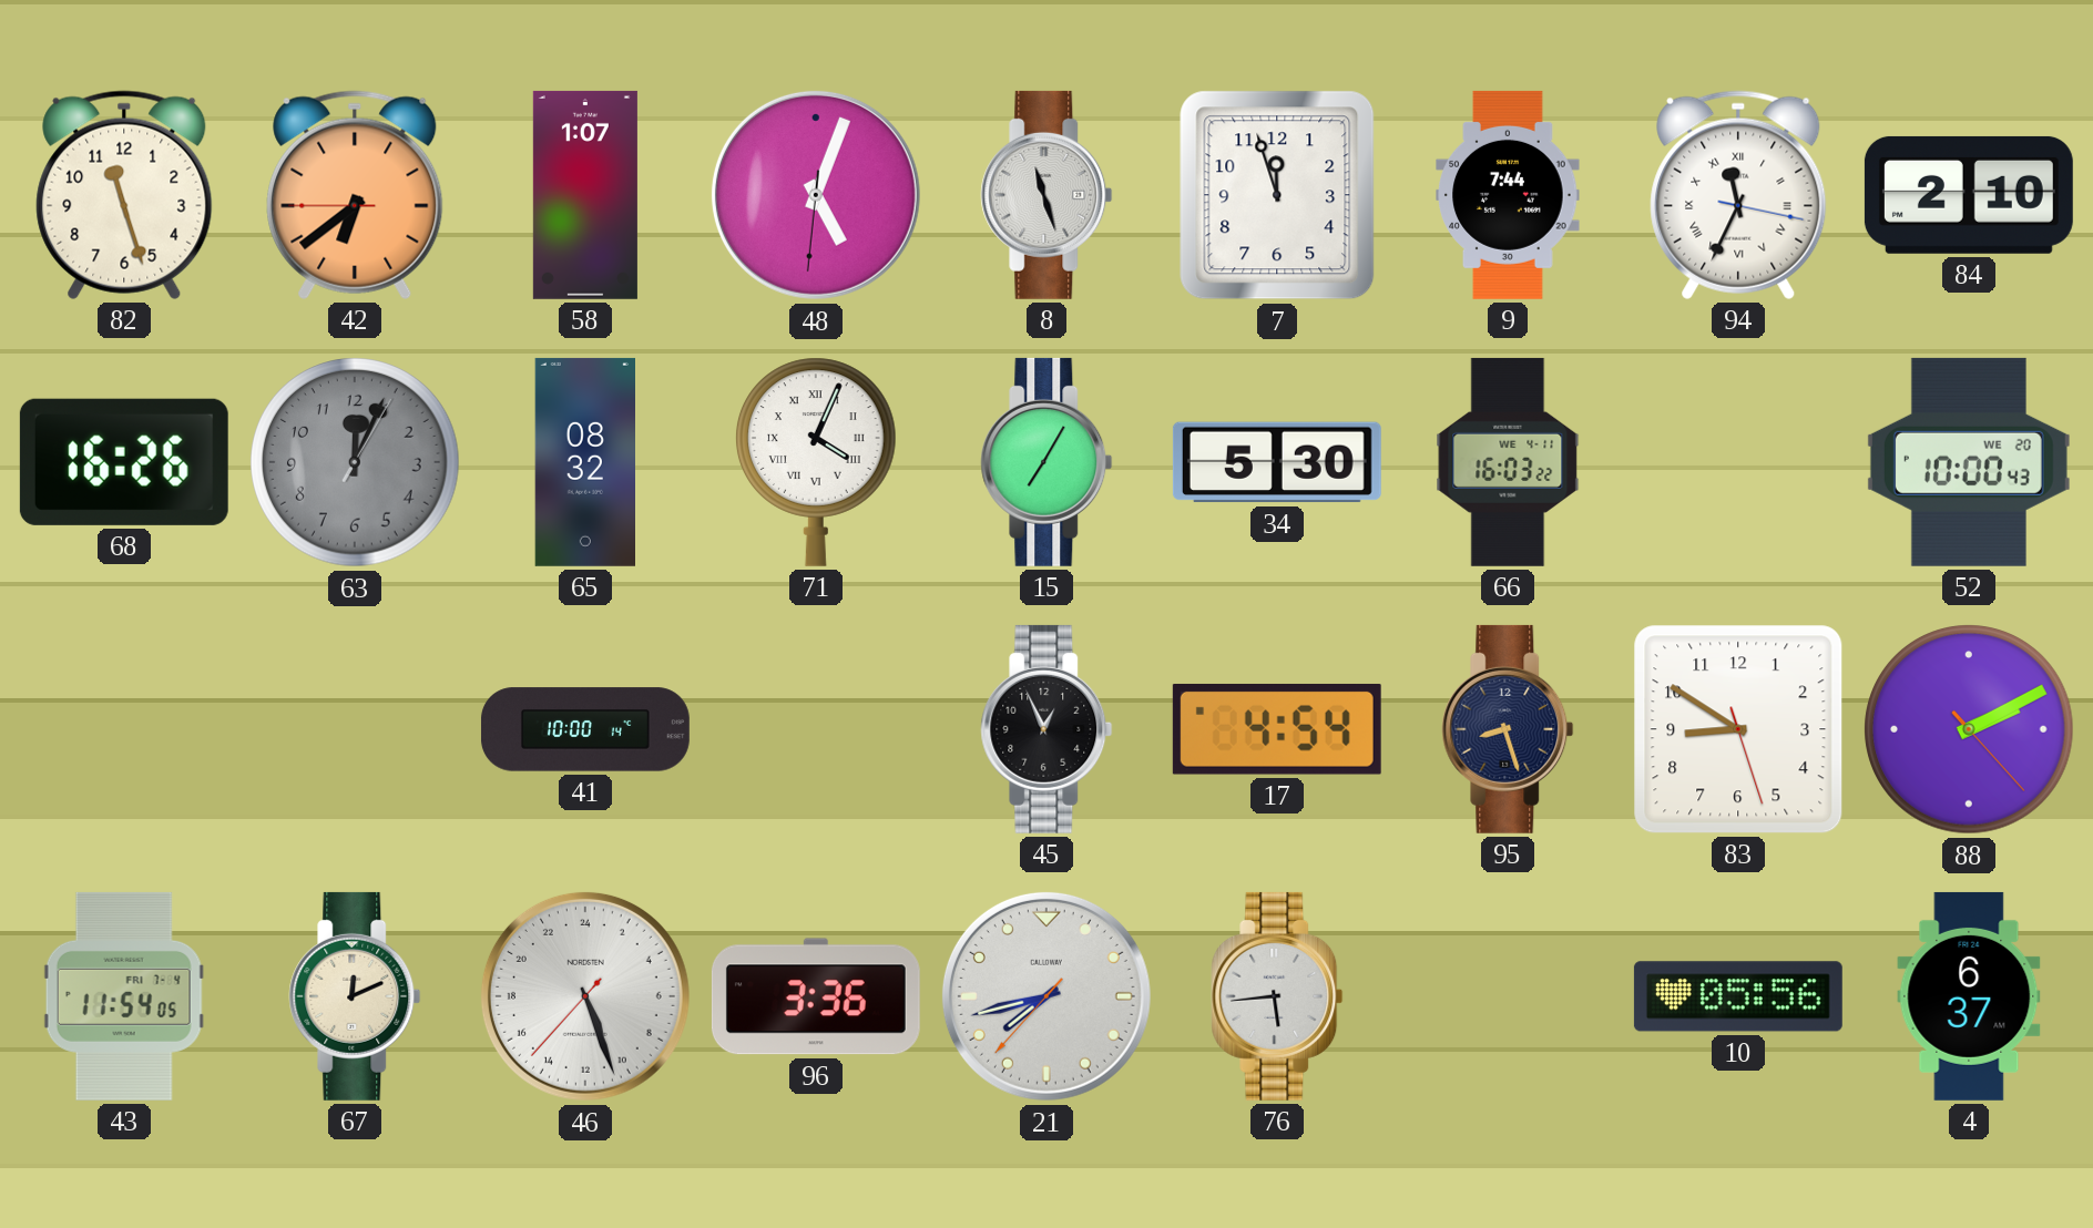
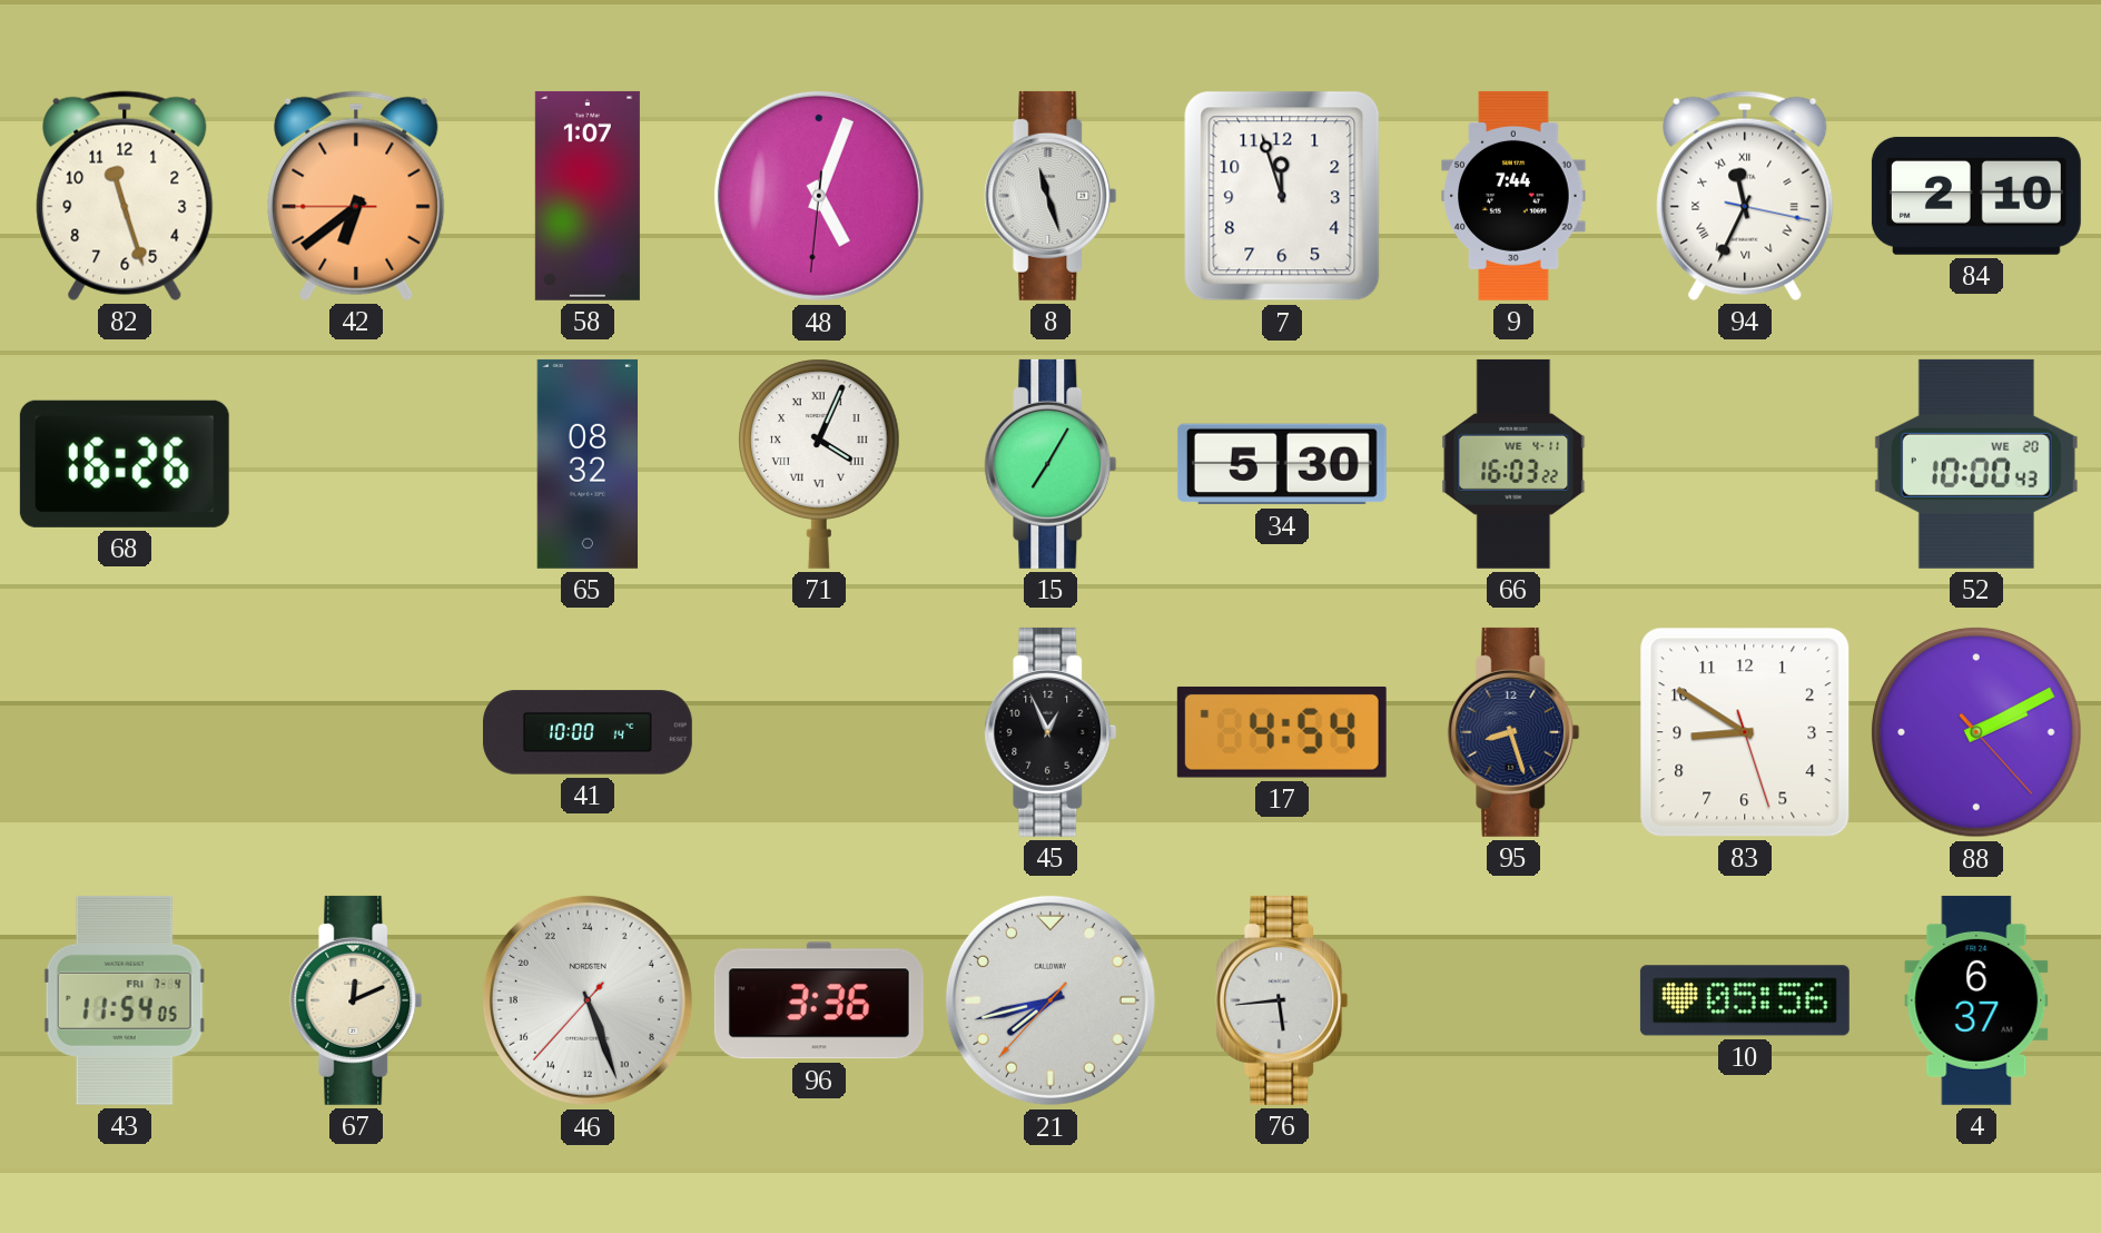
63: 12:04 -> none (355, 462)
